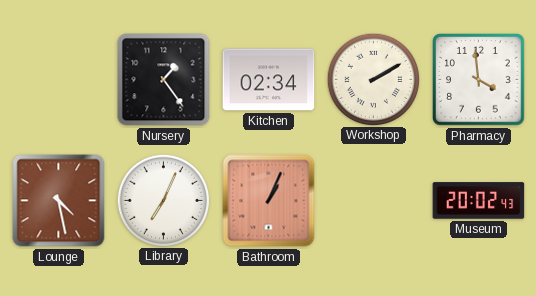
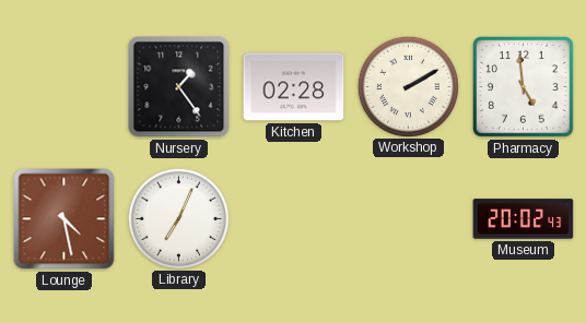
Kitchen: 02:34 -> 02:28 (294, 87)
Pharmacy: 3:59 -> 4:59 (524, 87)
Bathroom: 1:04 -> none (269, 201)
